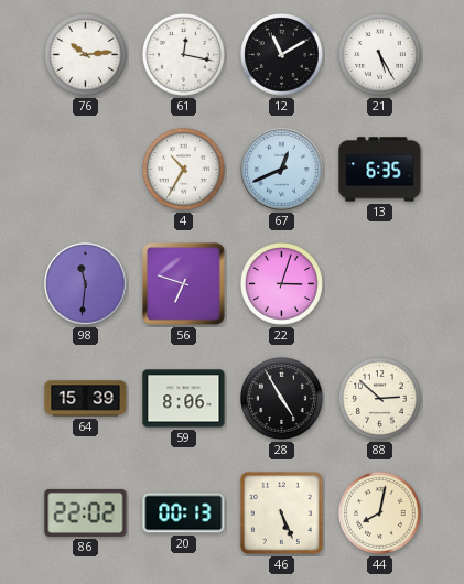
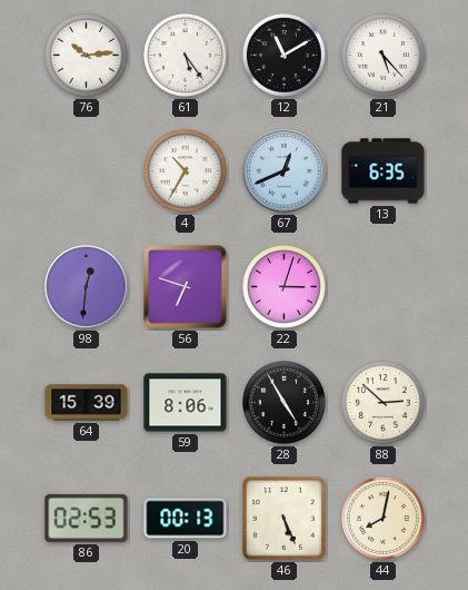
61: 12:17 -> 5:24 (186, 56)
21: 5:25 -> 5:23 (384, 56)
98: 11:31 -> 12:31 (87, 287)
86: 22:02 -> 02:53 (87, 518)
